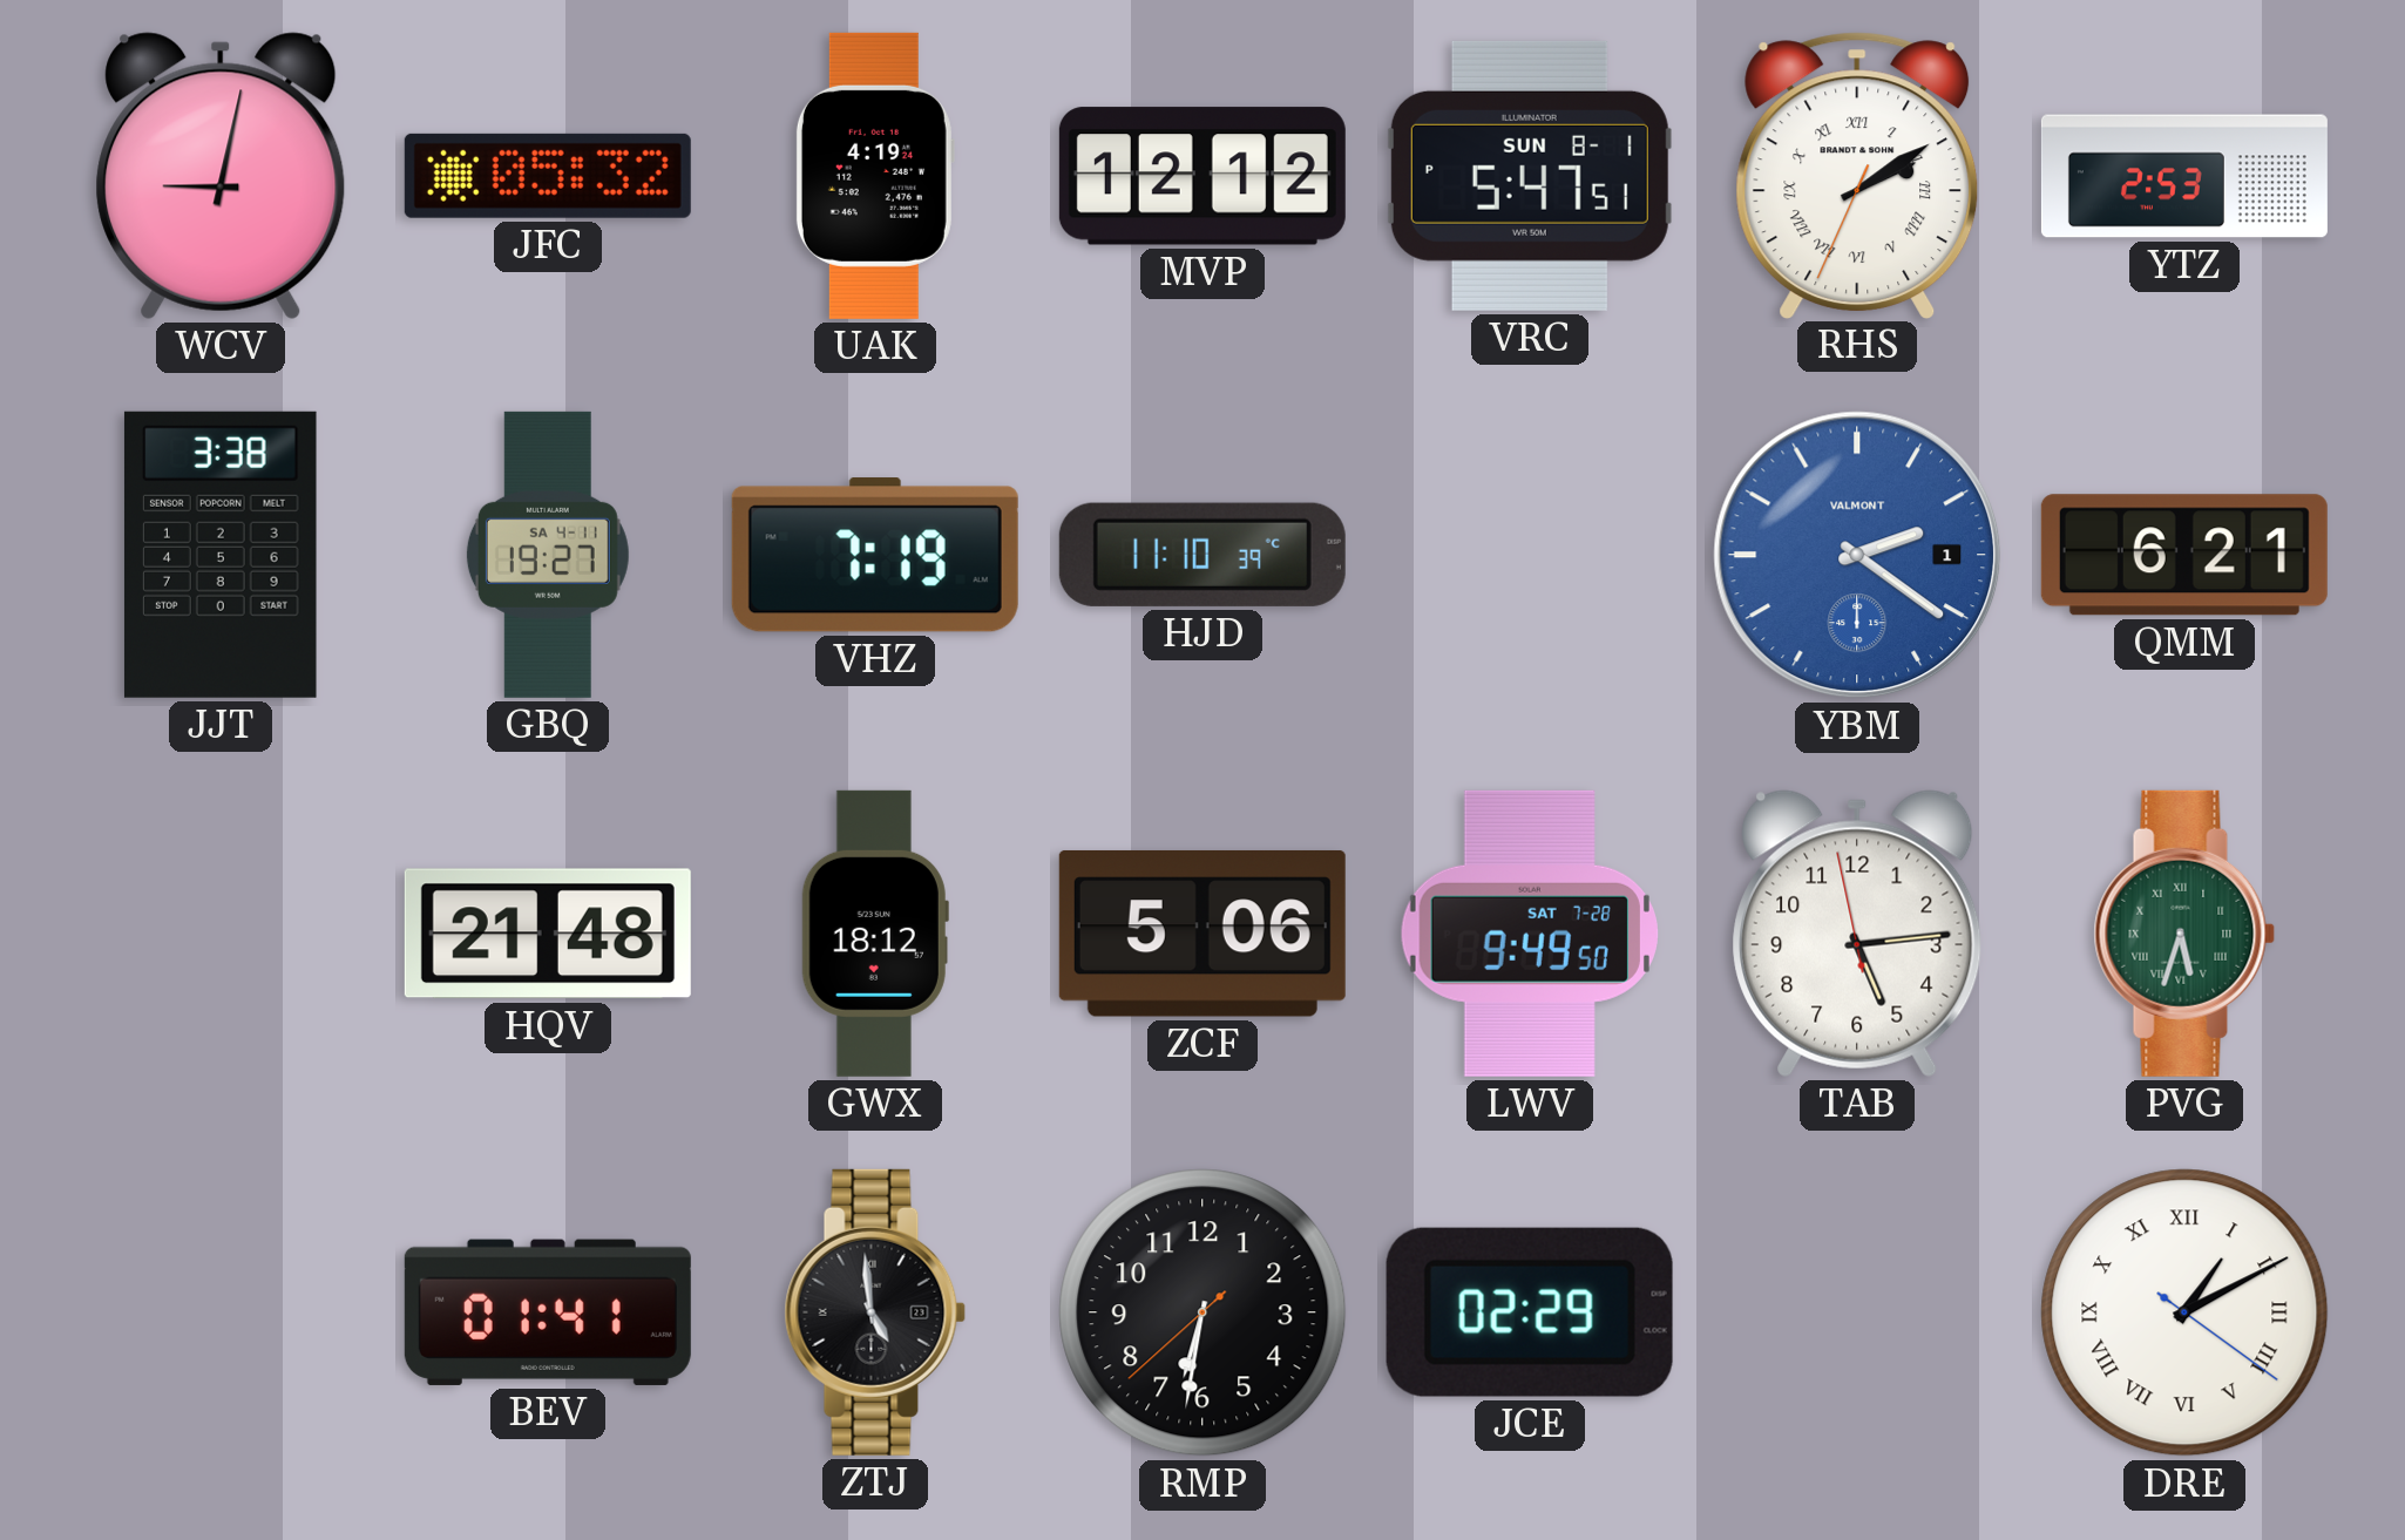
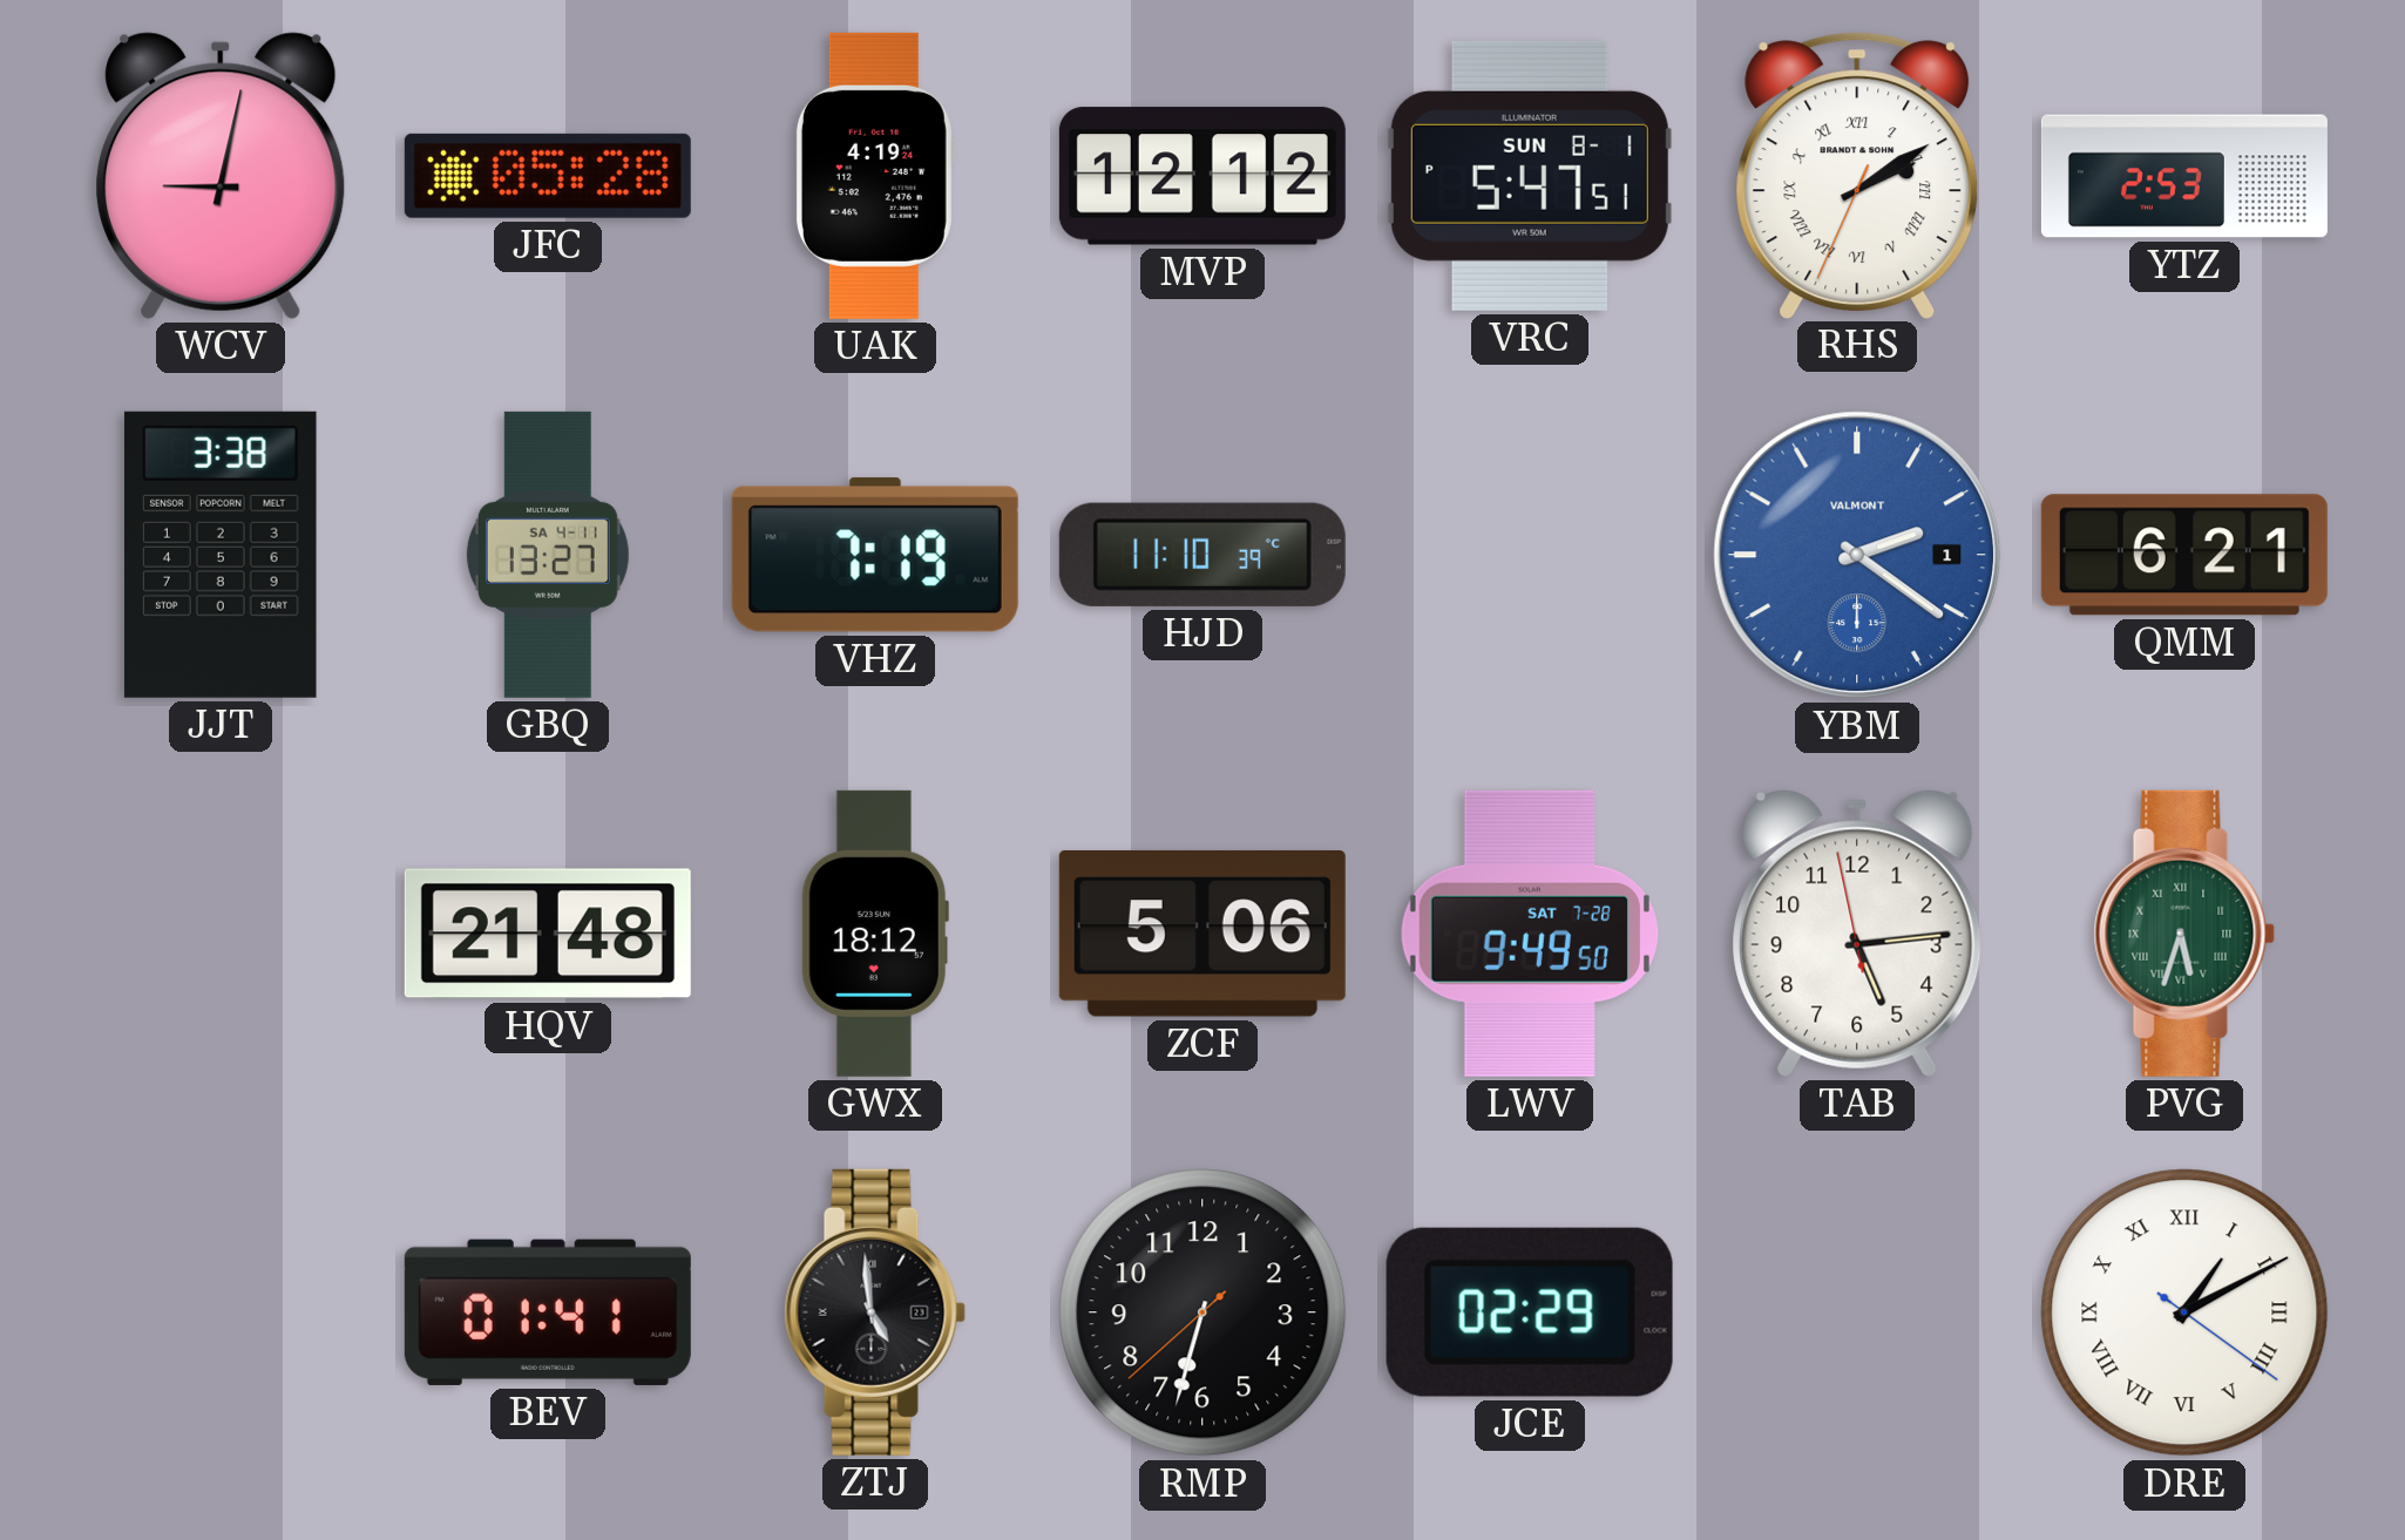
JFC: 05:32 -> 05:28 (548, 176)
GBQ: 19:27 -> 13:27 (548, 555)
RMP: 6:31 -> 6:32 (1202, 1312)
